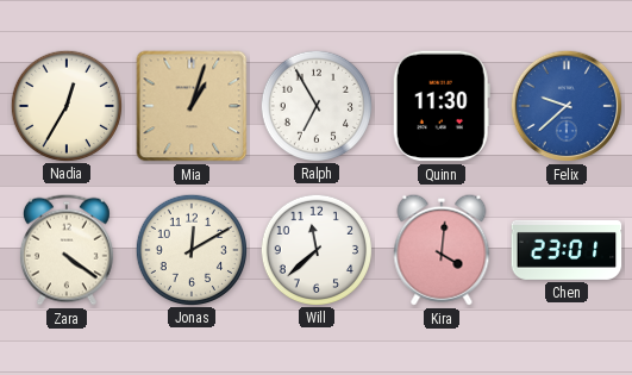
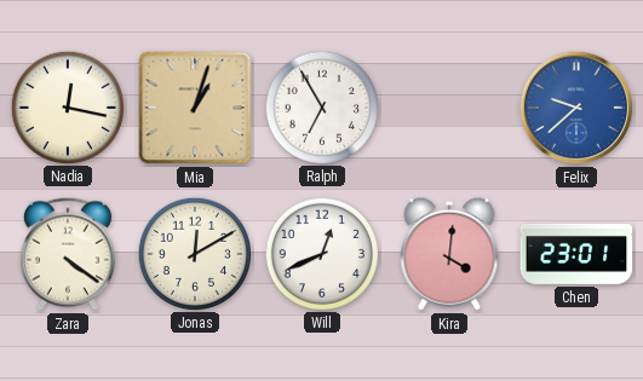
Nadia: 12:35 -> 12:17 (67, 106)
Quinn: 11:30 -> none (442, 106)
Will: 11:38 -> 12:41 (321, 253)
